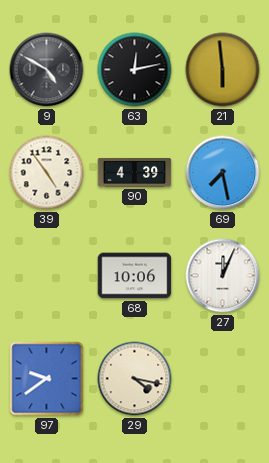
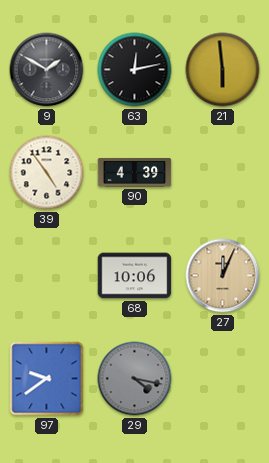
9: 4:50 -> 1:50 (47, 70)
69: 7:28 -> none (223, 173)
27 dial: white -> champagne (223, 276)
29 dial: cream -> grey (135, 379)
